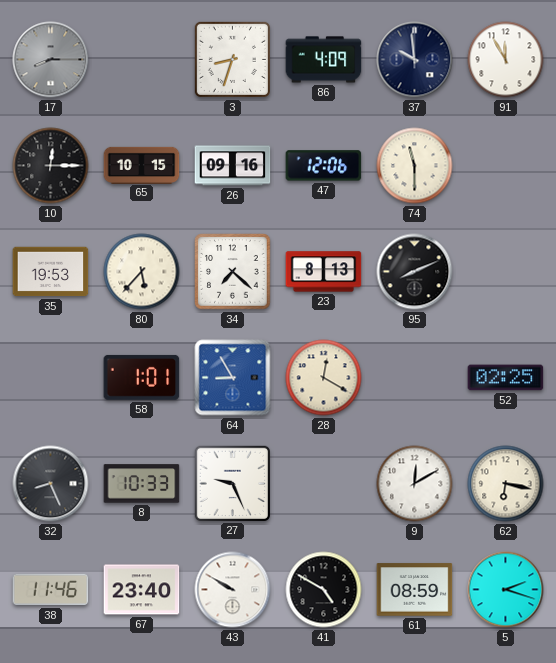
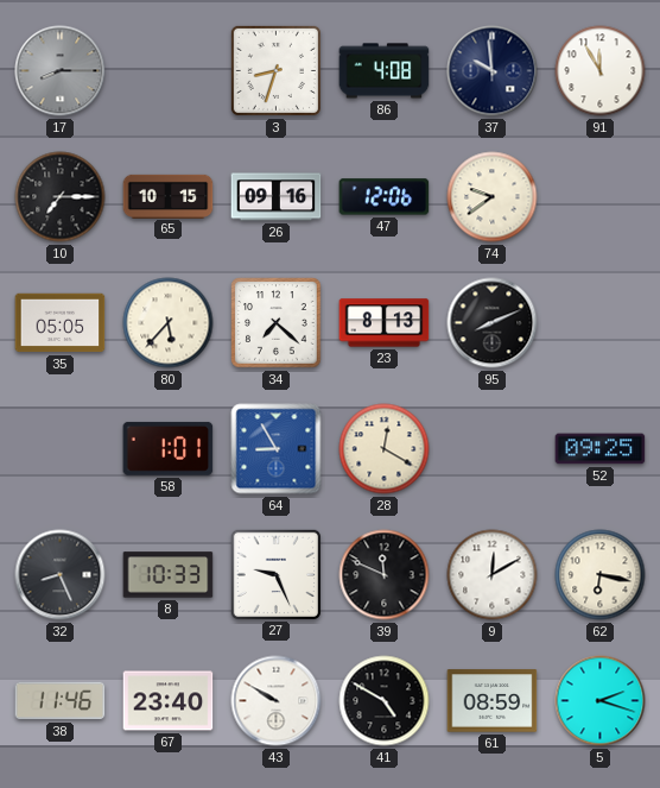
86: 4:09 -> 4:08 (385, 71)
10: 12:15 -> 7:15 (61, 197)
74: 11:30 -> 9:39 (493, 197)
35: 19:53 -> 05:05 (61, 323)
52: 02:25 -> 09:25 (601, 449)
39: none -> 11:49 (385, 575)
